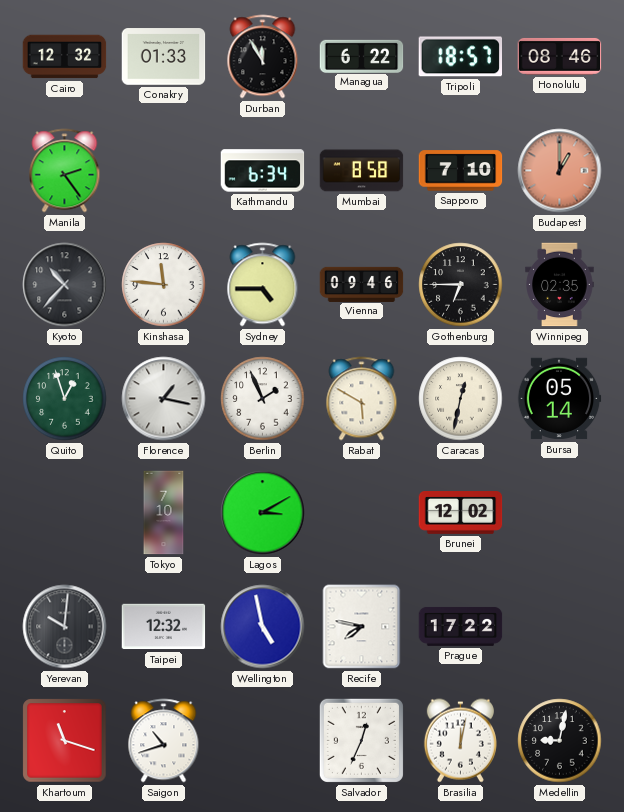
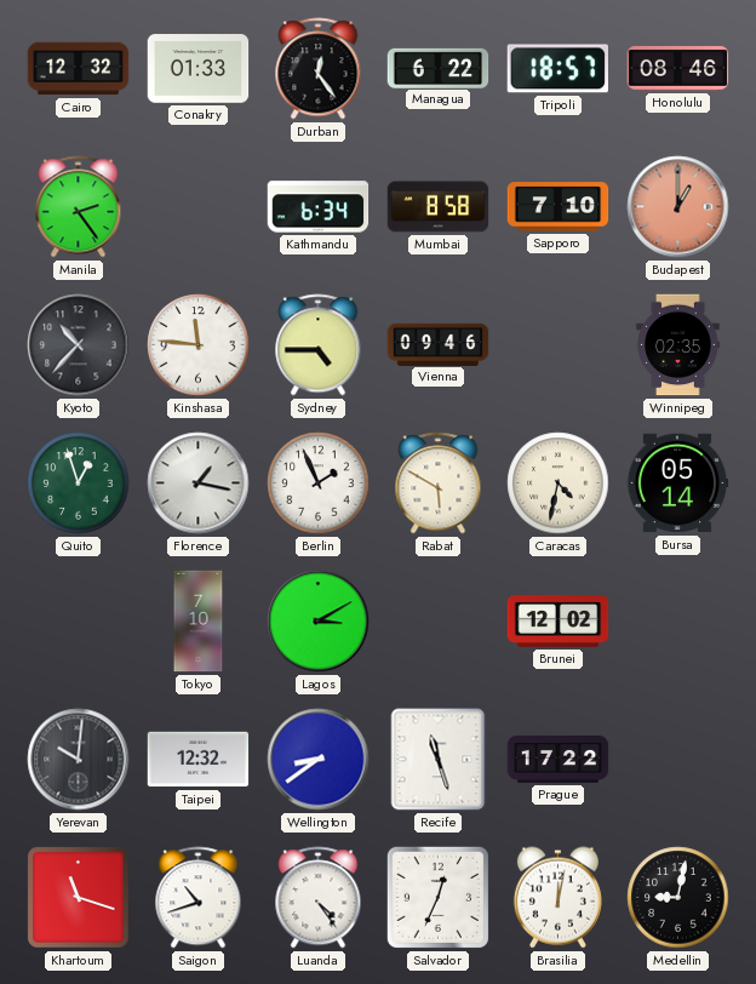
Durban: 11:55 -> 12:24 (319, 69)
Gothenburg: 6:45 -> none (461, 285)
Caracas: 12:32 -> 4:32 (559, 484)
Wellington: 4:58 -> 8:39 (319, 760)
Recife: 7:47 -> 11:27 (439, 760)
Luanda: none -> 4:24 (319, 898)
